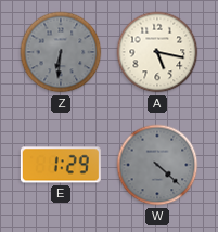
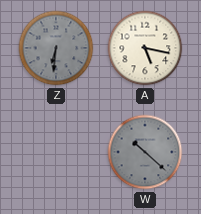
E: 1:29 -> none (61, 165)
W: 4:22 -> 10:22 (145, 152)
